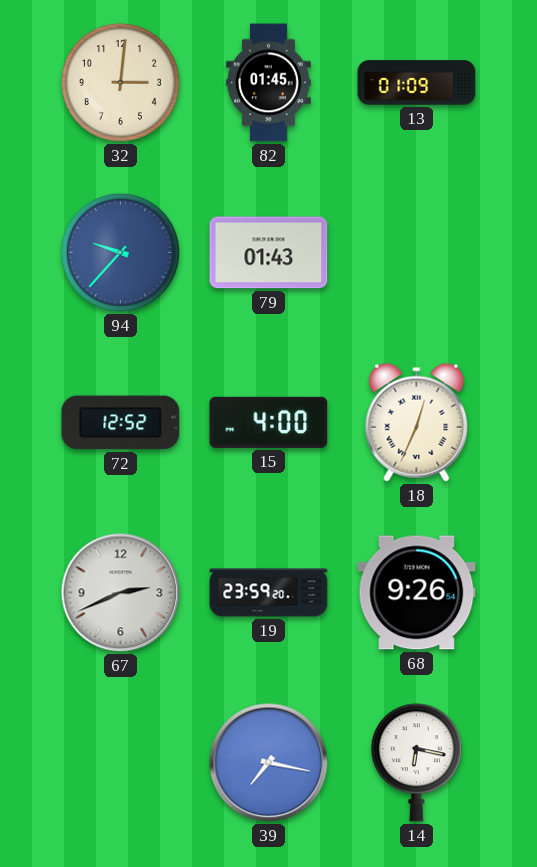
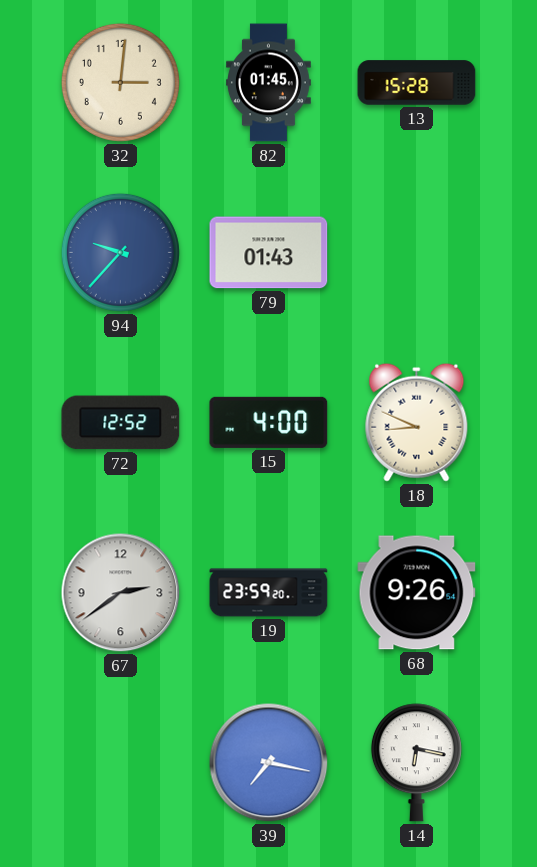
13: 01:09 -> 15:28 (417, 83)
18: 12:34 -> 8:49 (417, 422)
67: 2:41 -> 2:39 (121, 593)
